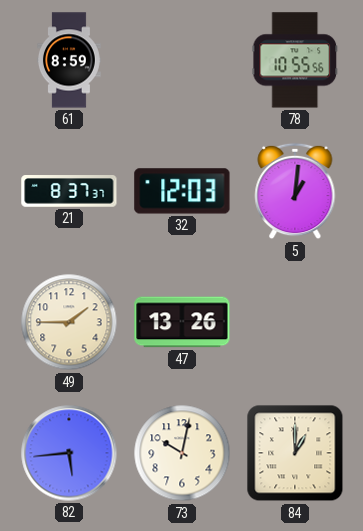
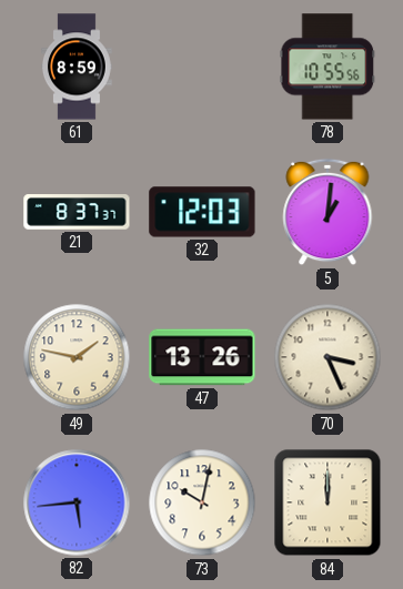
49: 1:45 -> 1:47 (77, 357)
70: none -> 3:26 (328, 357)
84: 1:00 -> 12:00 (328, 502)
